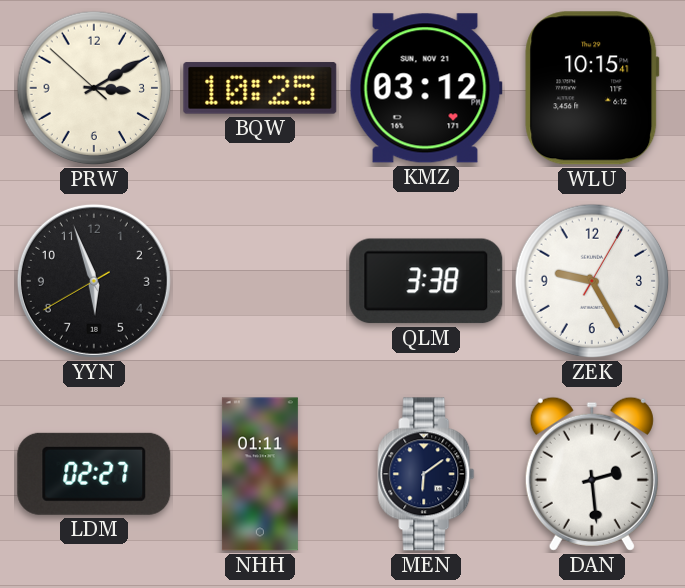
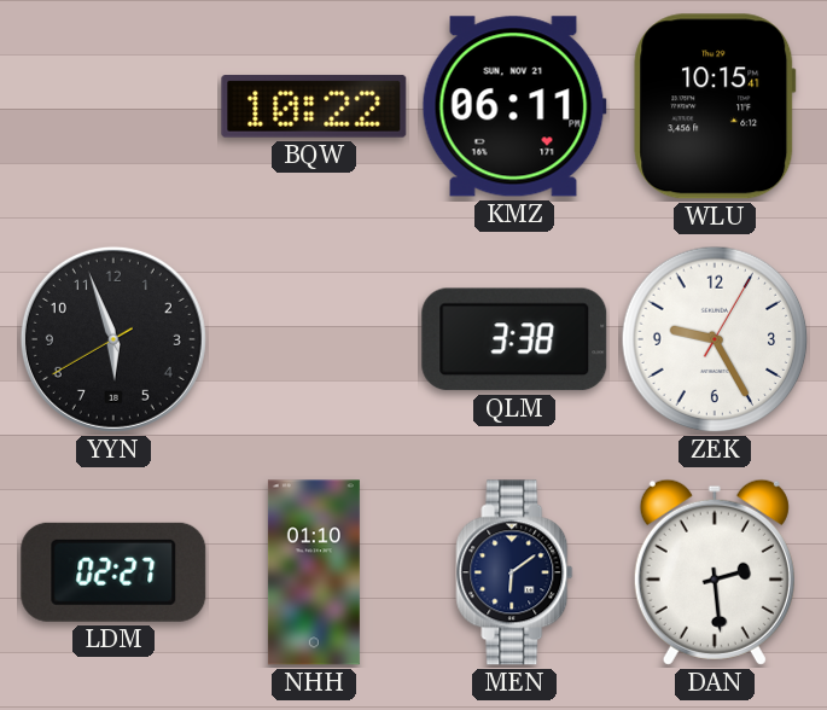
PRW: 3:09 -> none (94, 88)
BQW: 10:25 -> 10:22 (314, 106)
KMZ: 03:12 -> 06:11 (514, 106)
NHH: 01:11 -> 01:10 (314, 572)
